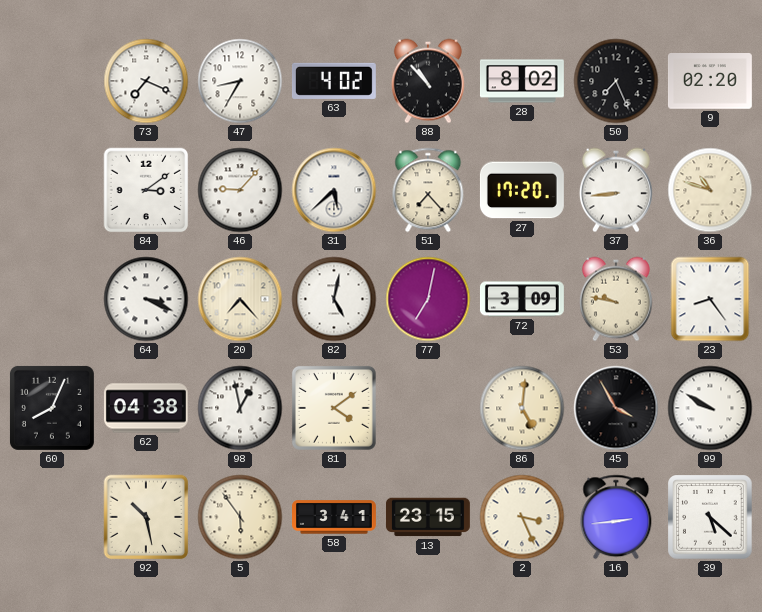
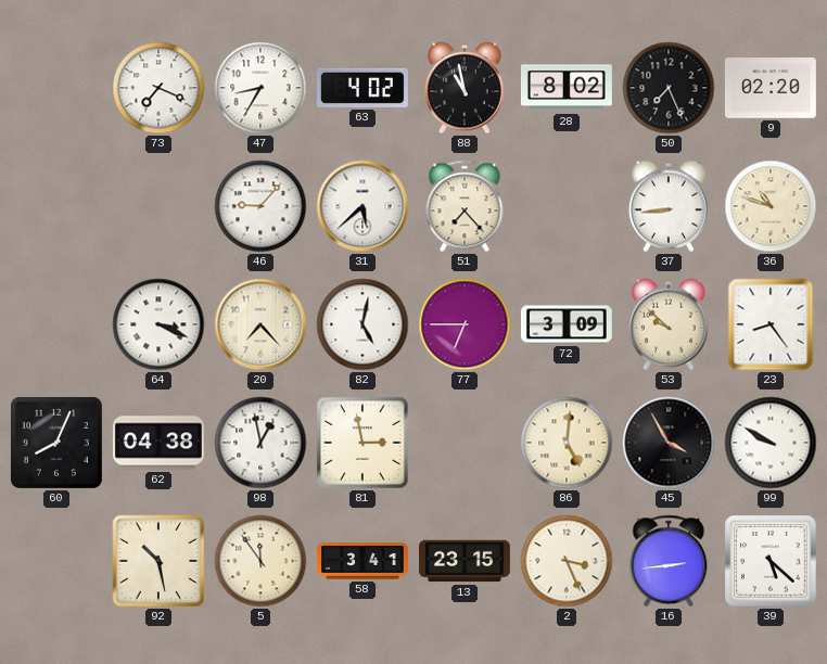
88: 10:53 -> 10:58 (465, 88)
84: 3:09 -> none (146, 190)
27: 17:20 -> none (522, 190)
77: 7:02 -> 6:45 (465, 324)
53: 9:47 -> 9:52 (669, 324)
81: 4:09 -> 2:58 (362, 443)
5: 5:54 -> 11:54 (260, 561)
